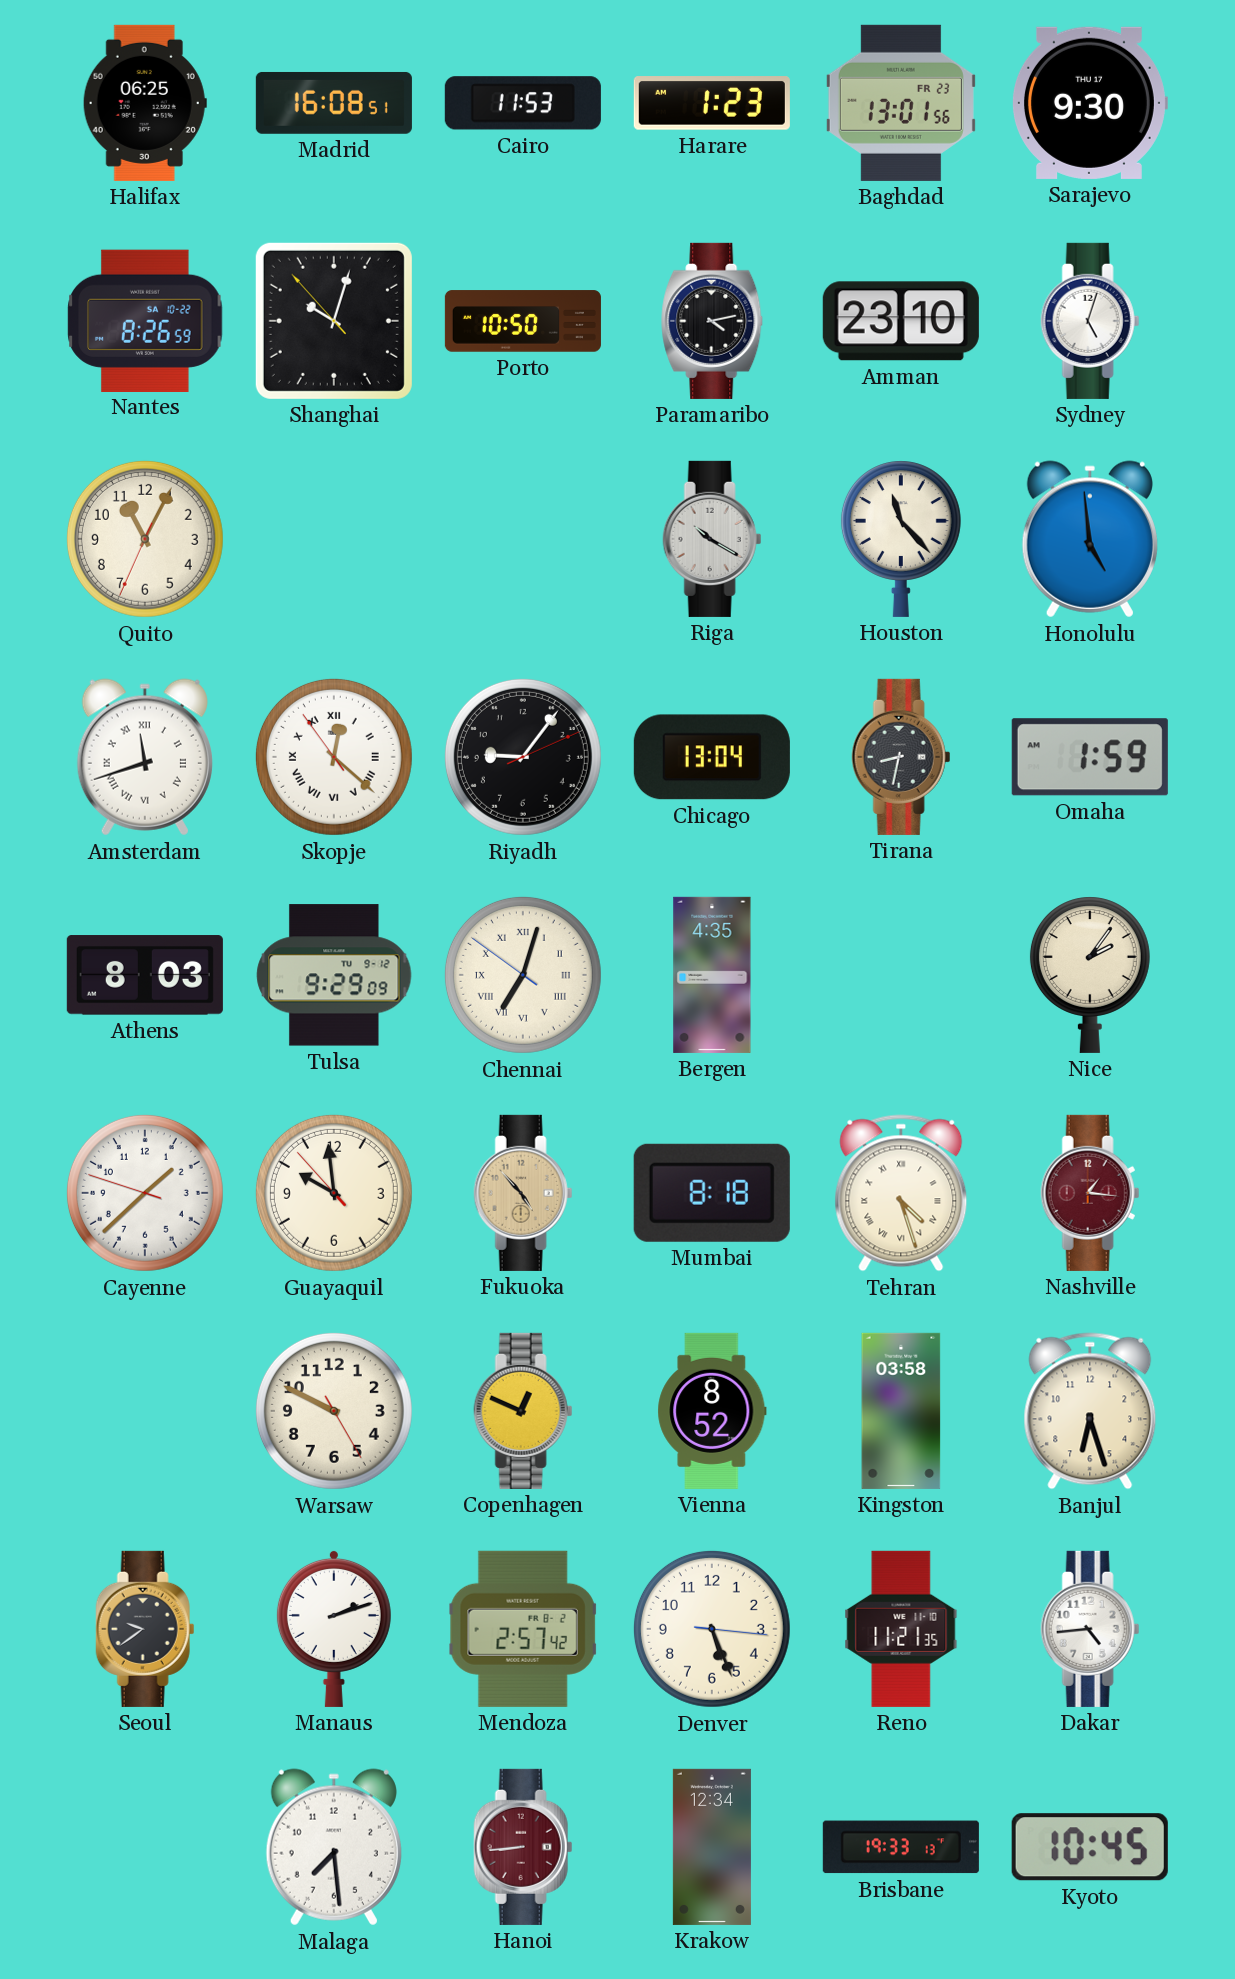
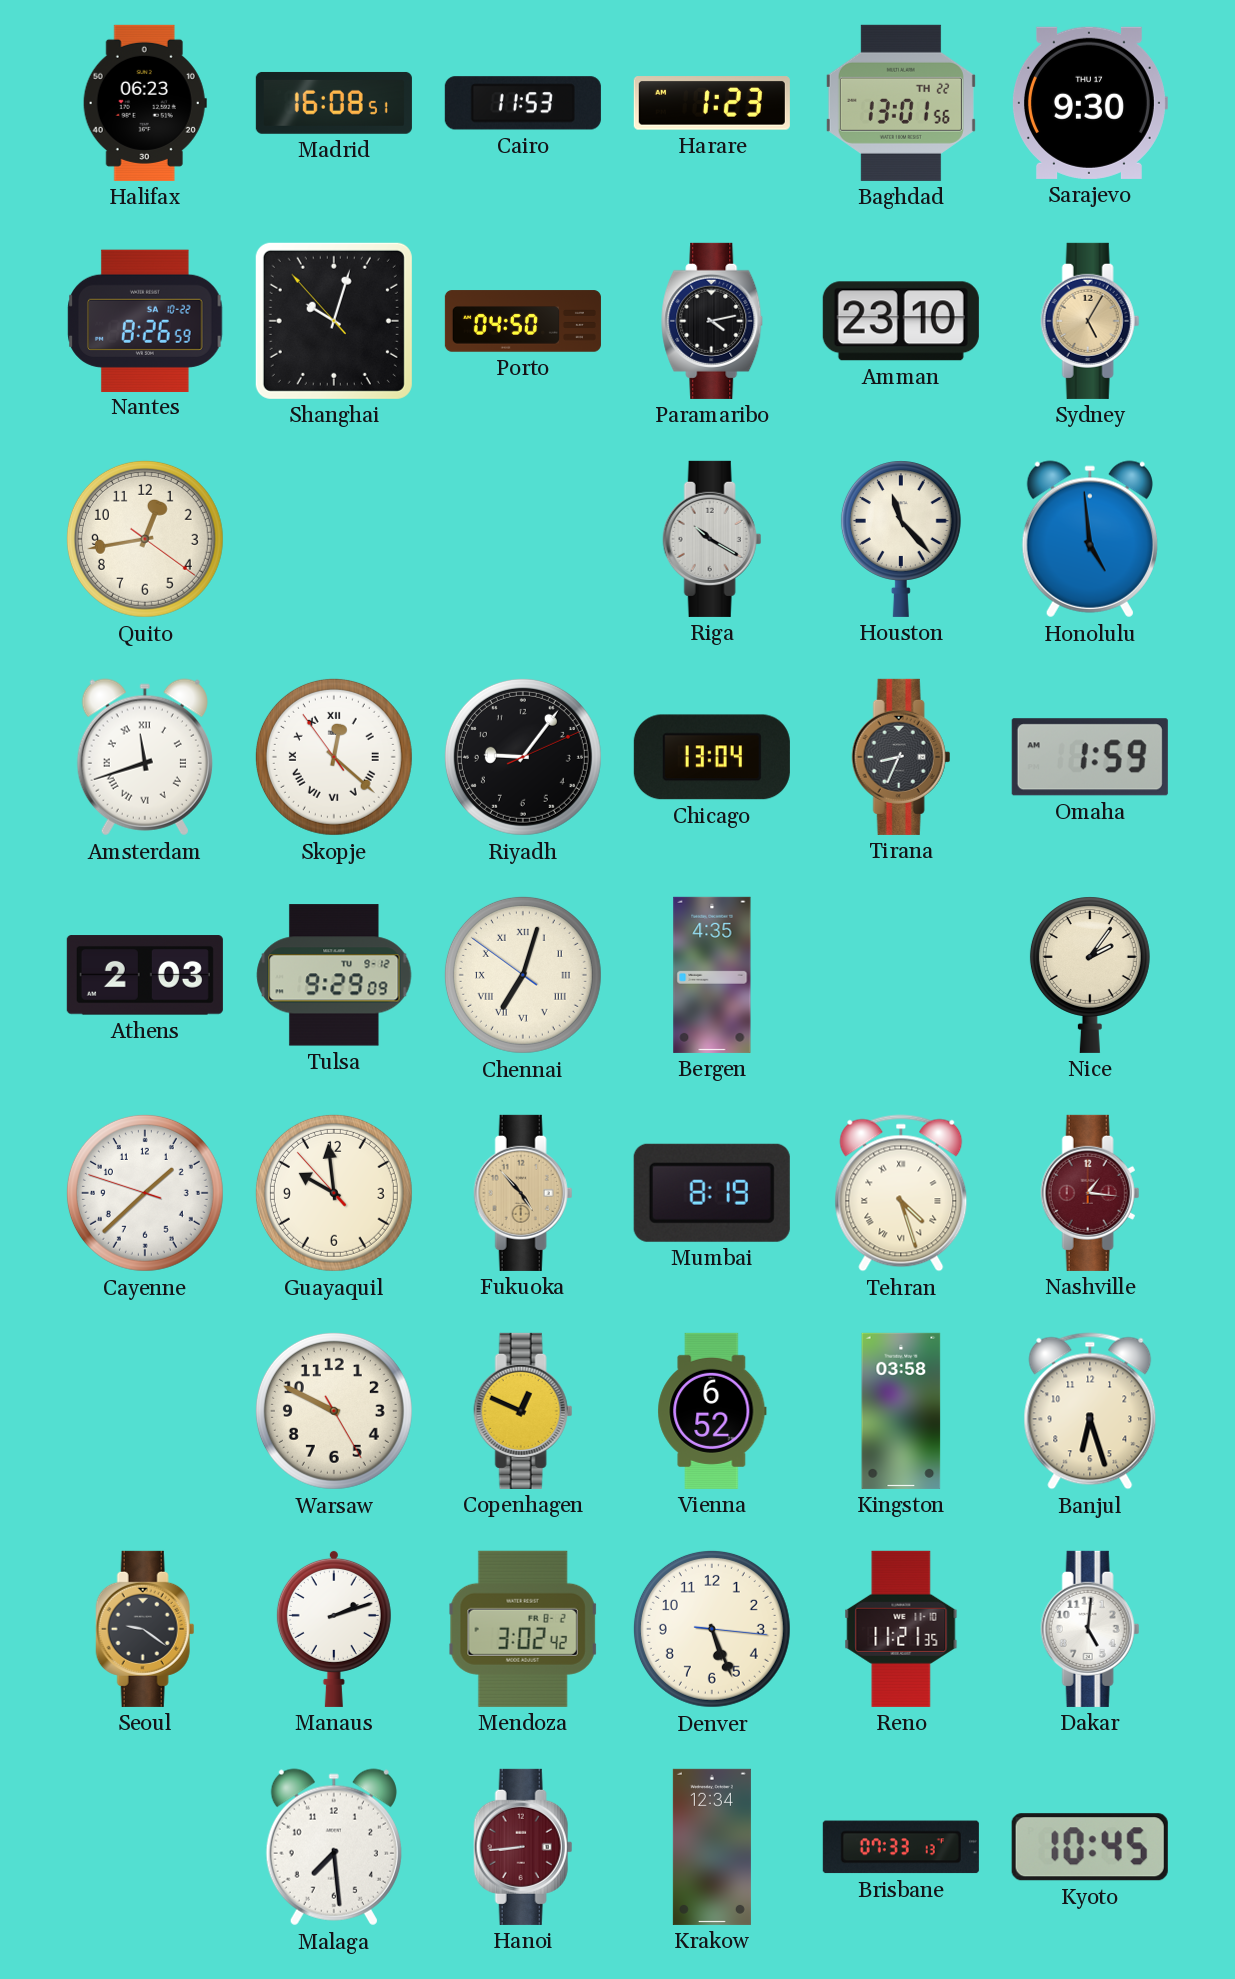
Halifax: 06:25 -> 06:23 (145, 103)
Baghdad date: FR 23 -> TH 22 (901, 103)
Porto: 10:50 -> 04:50 (523, 321)
Sydney: 5:03 -> 5:05 (1090, 321)
Sydney dial: white -> champagne (1090, 321)
Quito: 11:04 -> 12:43 (145, 539)
Tirana: 8:32 -> 8:34 (901, 757)
Athens: 8:03 -> 2:03 (145, 975)
Mumbai: 8:18 -> 8:19 (712, 1193)
Vienna: 8:52 -> 6:52 (712, 1411)
Seoul: 9:39 -> 9:21 (145, 1629)
Mendoza: 2:57 -> 3:02 (523, 1629)
Dakar: 4:44 -> 5:01 (1090, 1629)
Brisbane: 19:33 -> 07:33 (901, 1847)
